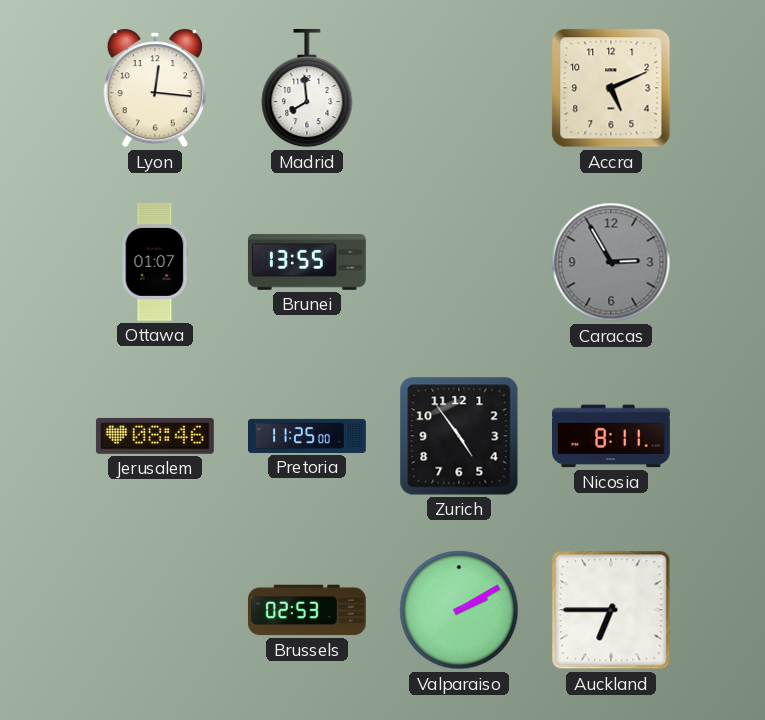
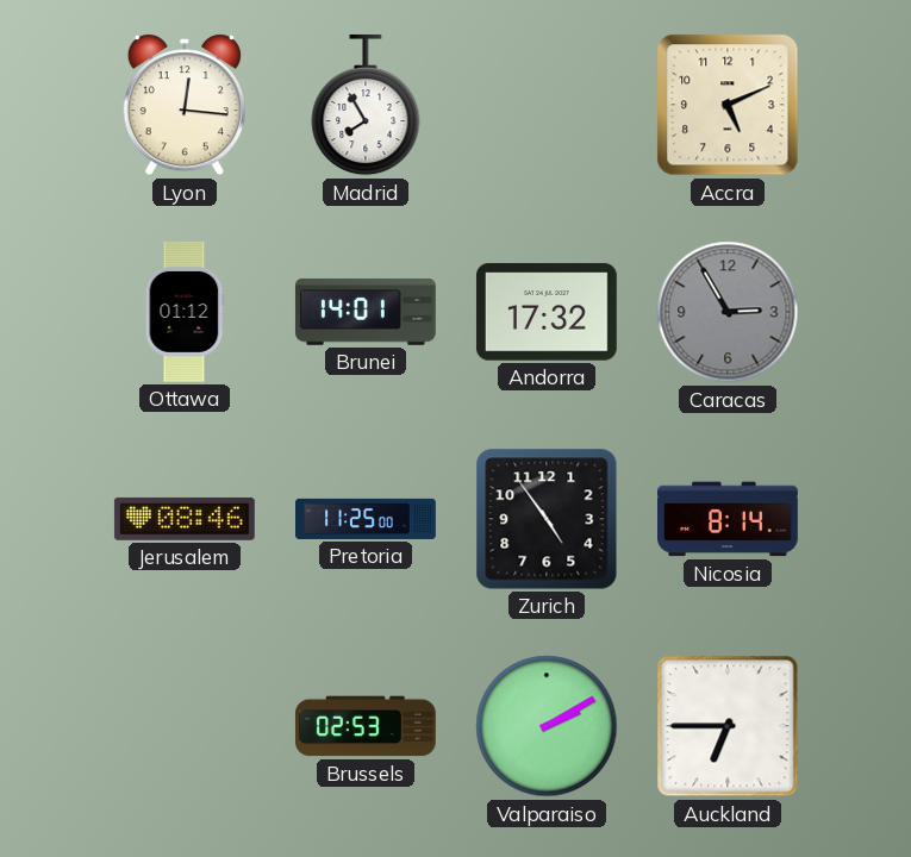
Madrid: 7:59 -> 7:55 (366, 105)
Ottawa: 01:07 -> 01:12 (185, 312)
Brunei: 13:55 -> 14:01 (366, 312)
Andorra: none -> 17:32 (547, 312)
Nicosia: 8:11 -> 8:14 (729, 519)
